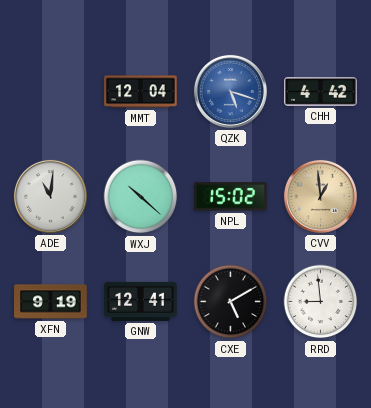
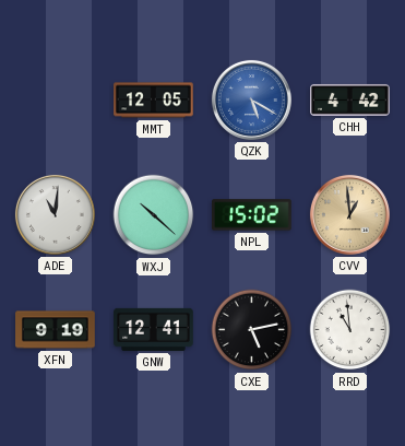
MMT: 12:04 -> 12:05 (154, 101)
QZK: 5:18 -> 5:20 (251, 99)
CXE: 5:10 -> 5:13 (252, 330)
RRD: 8:59 -> 10:59 (350, 330)
